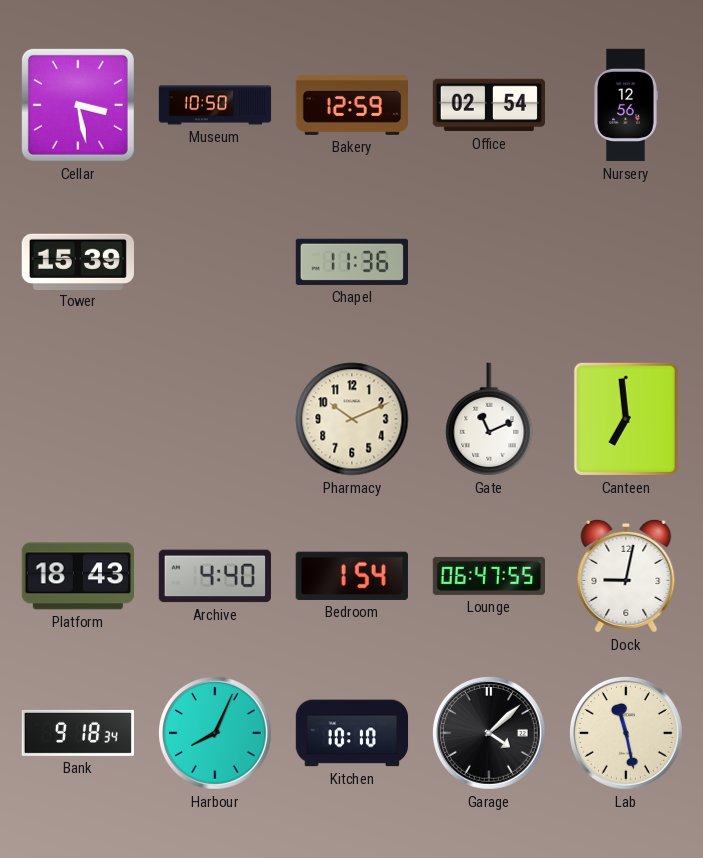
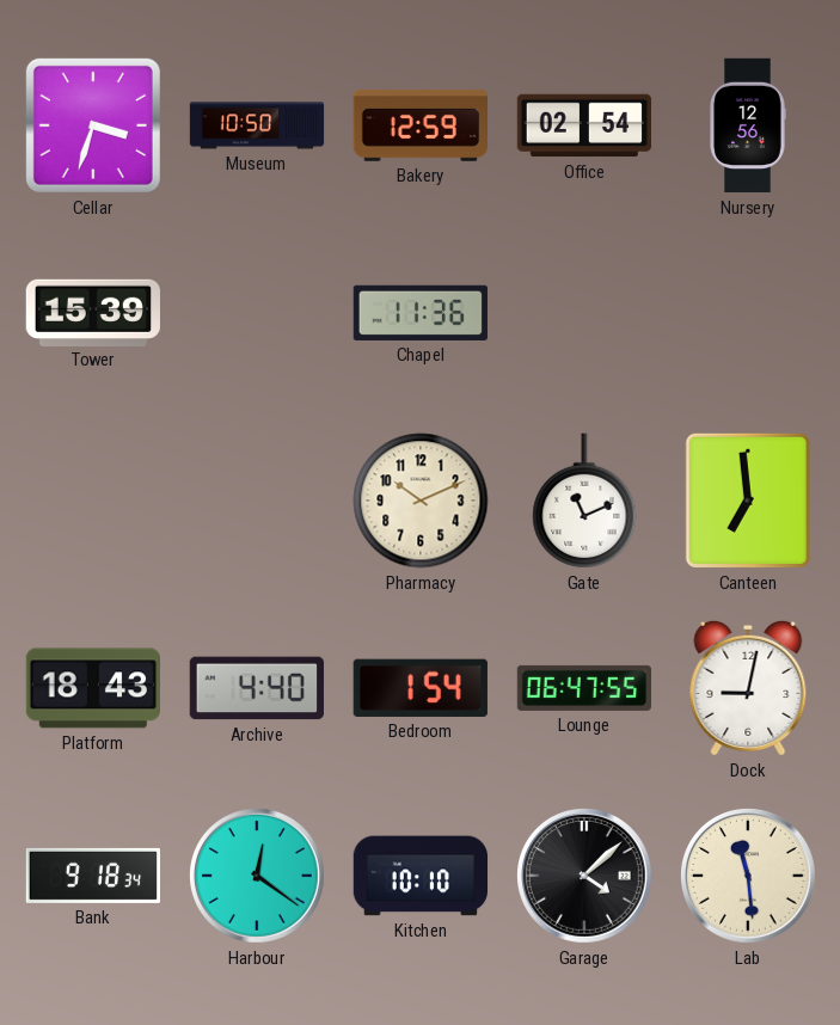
Cellar: 3:28 -> 3:33 (93, 125)
Harbour: 8:04 -> 12:21 (258, 877)
Lab: 11:28 -> 11:29 (749, 877)
